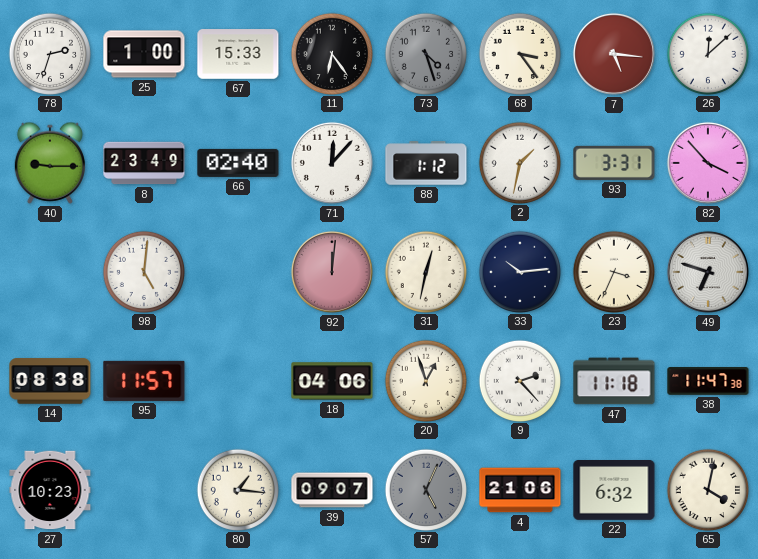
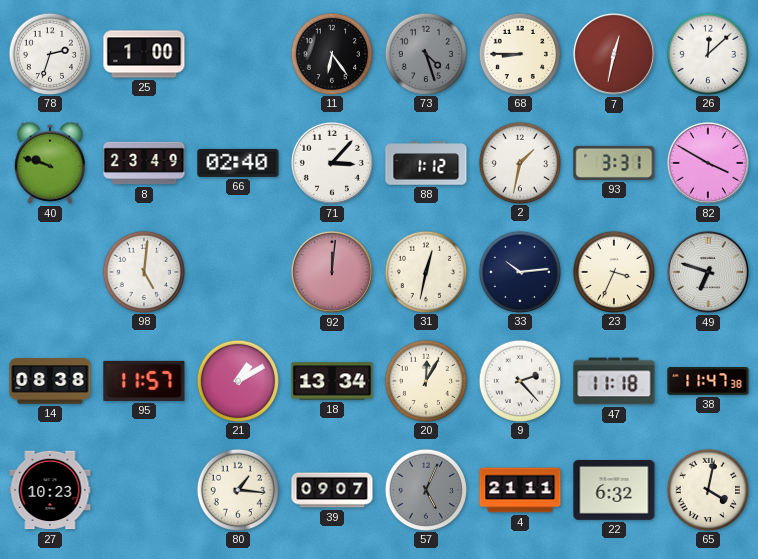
67: 15:33 -> none (238, 54)
68: 3:24 -> 8:45 (519, 53)
7: 5:16 -> 12:32 (614, 54)
40: 9:15 -> 9:48 (50, 163)
71: 12:07 -> 3:07 (332, 163)
82: 3:53 -> 3:50 (708, 163)
21: none -> 1:10 (237, 380)
18: 04:06 -> 13:34 (332, 381)
20: 12:57 -> 12:05 (425, 380)
4: 21:06 -> 21:11 (520, 490)
